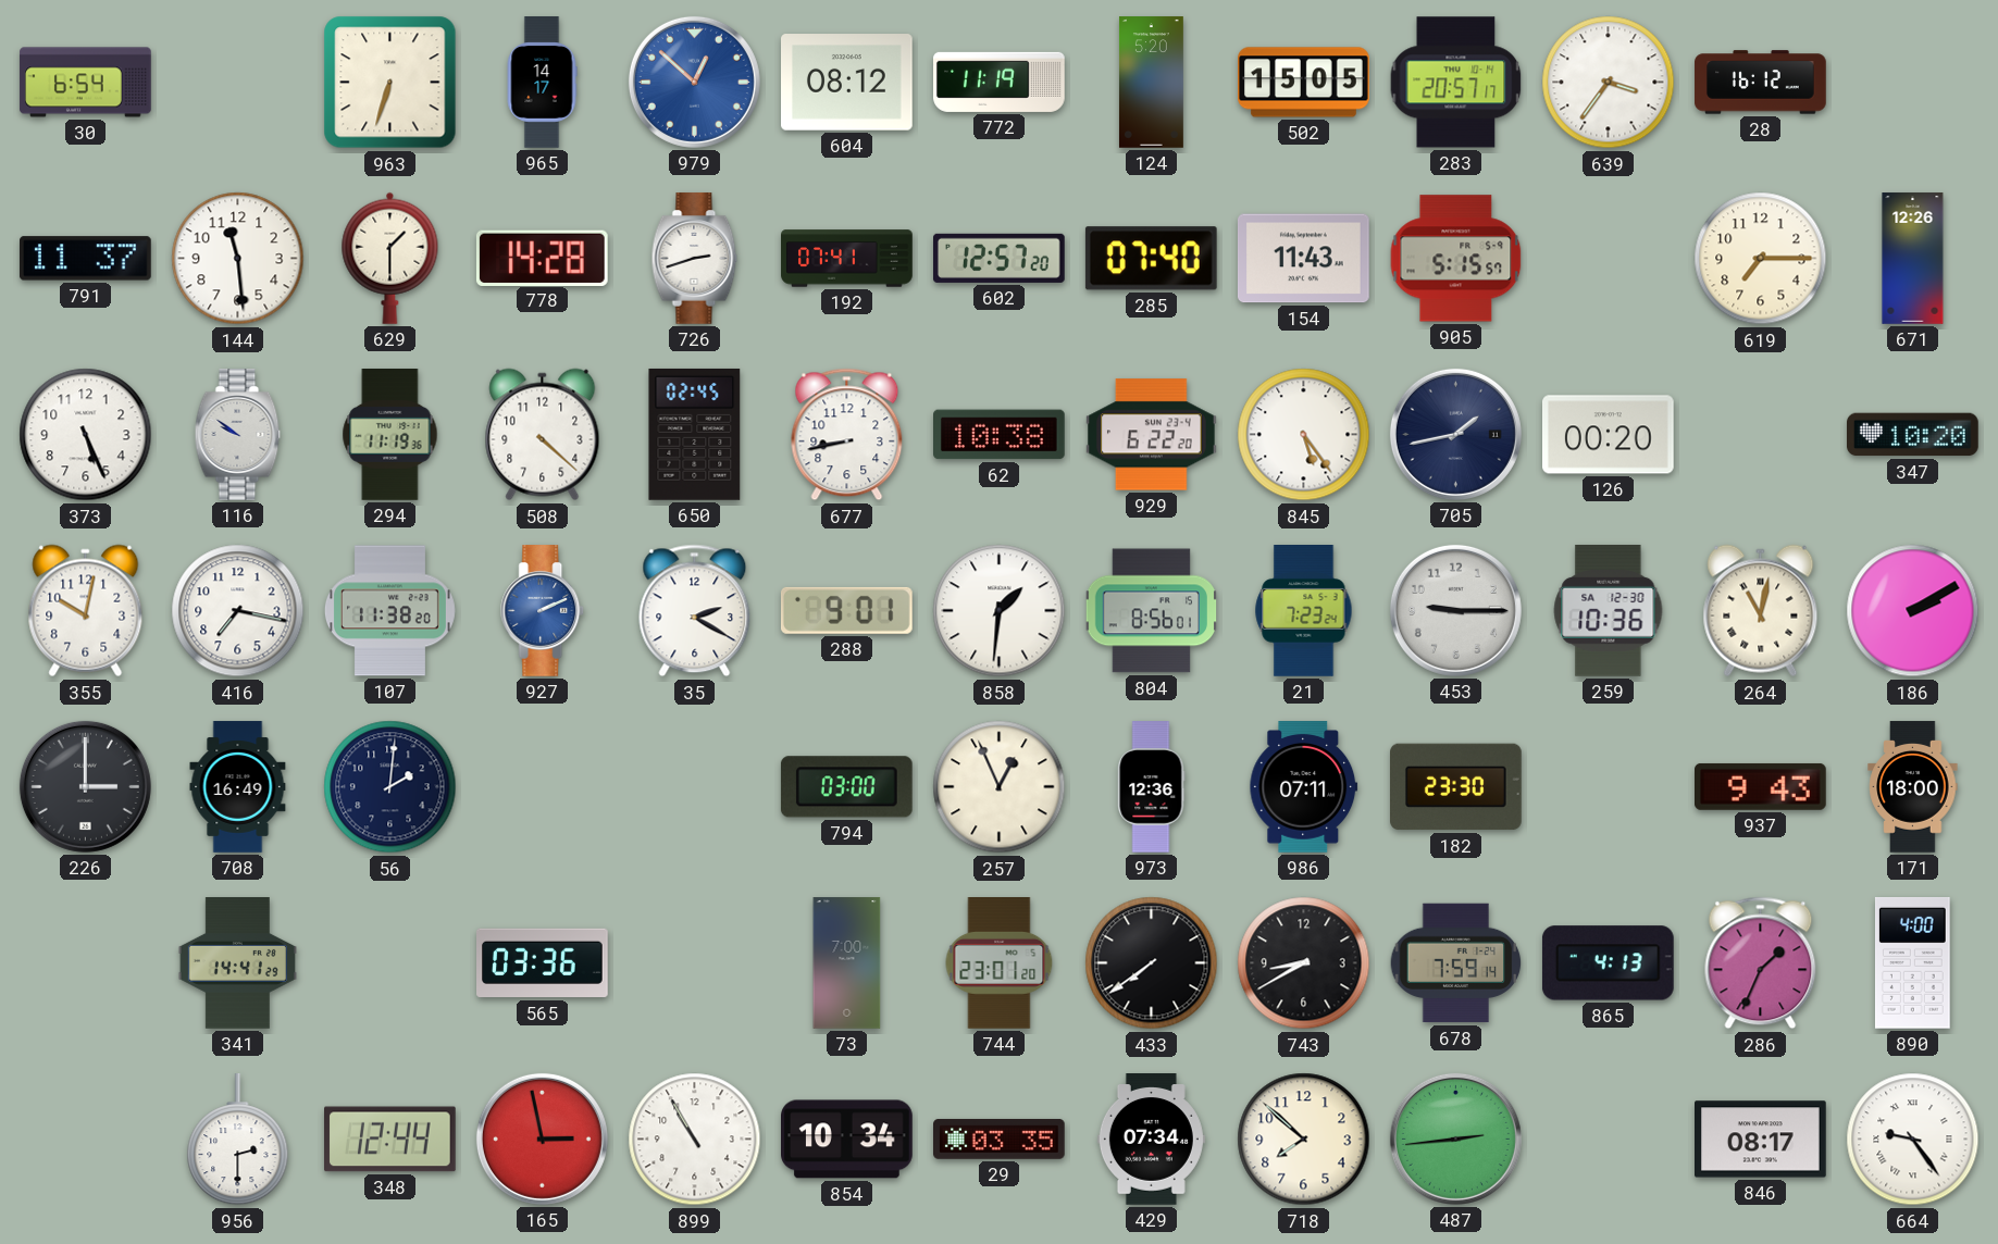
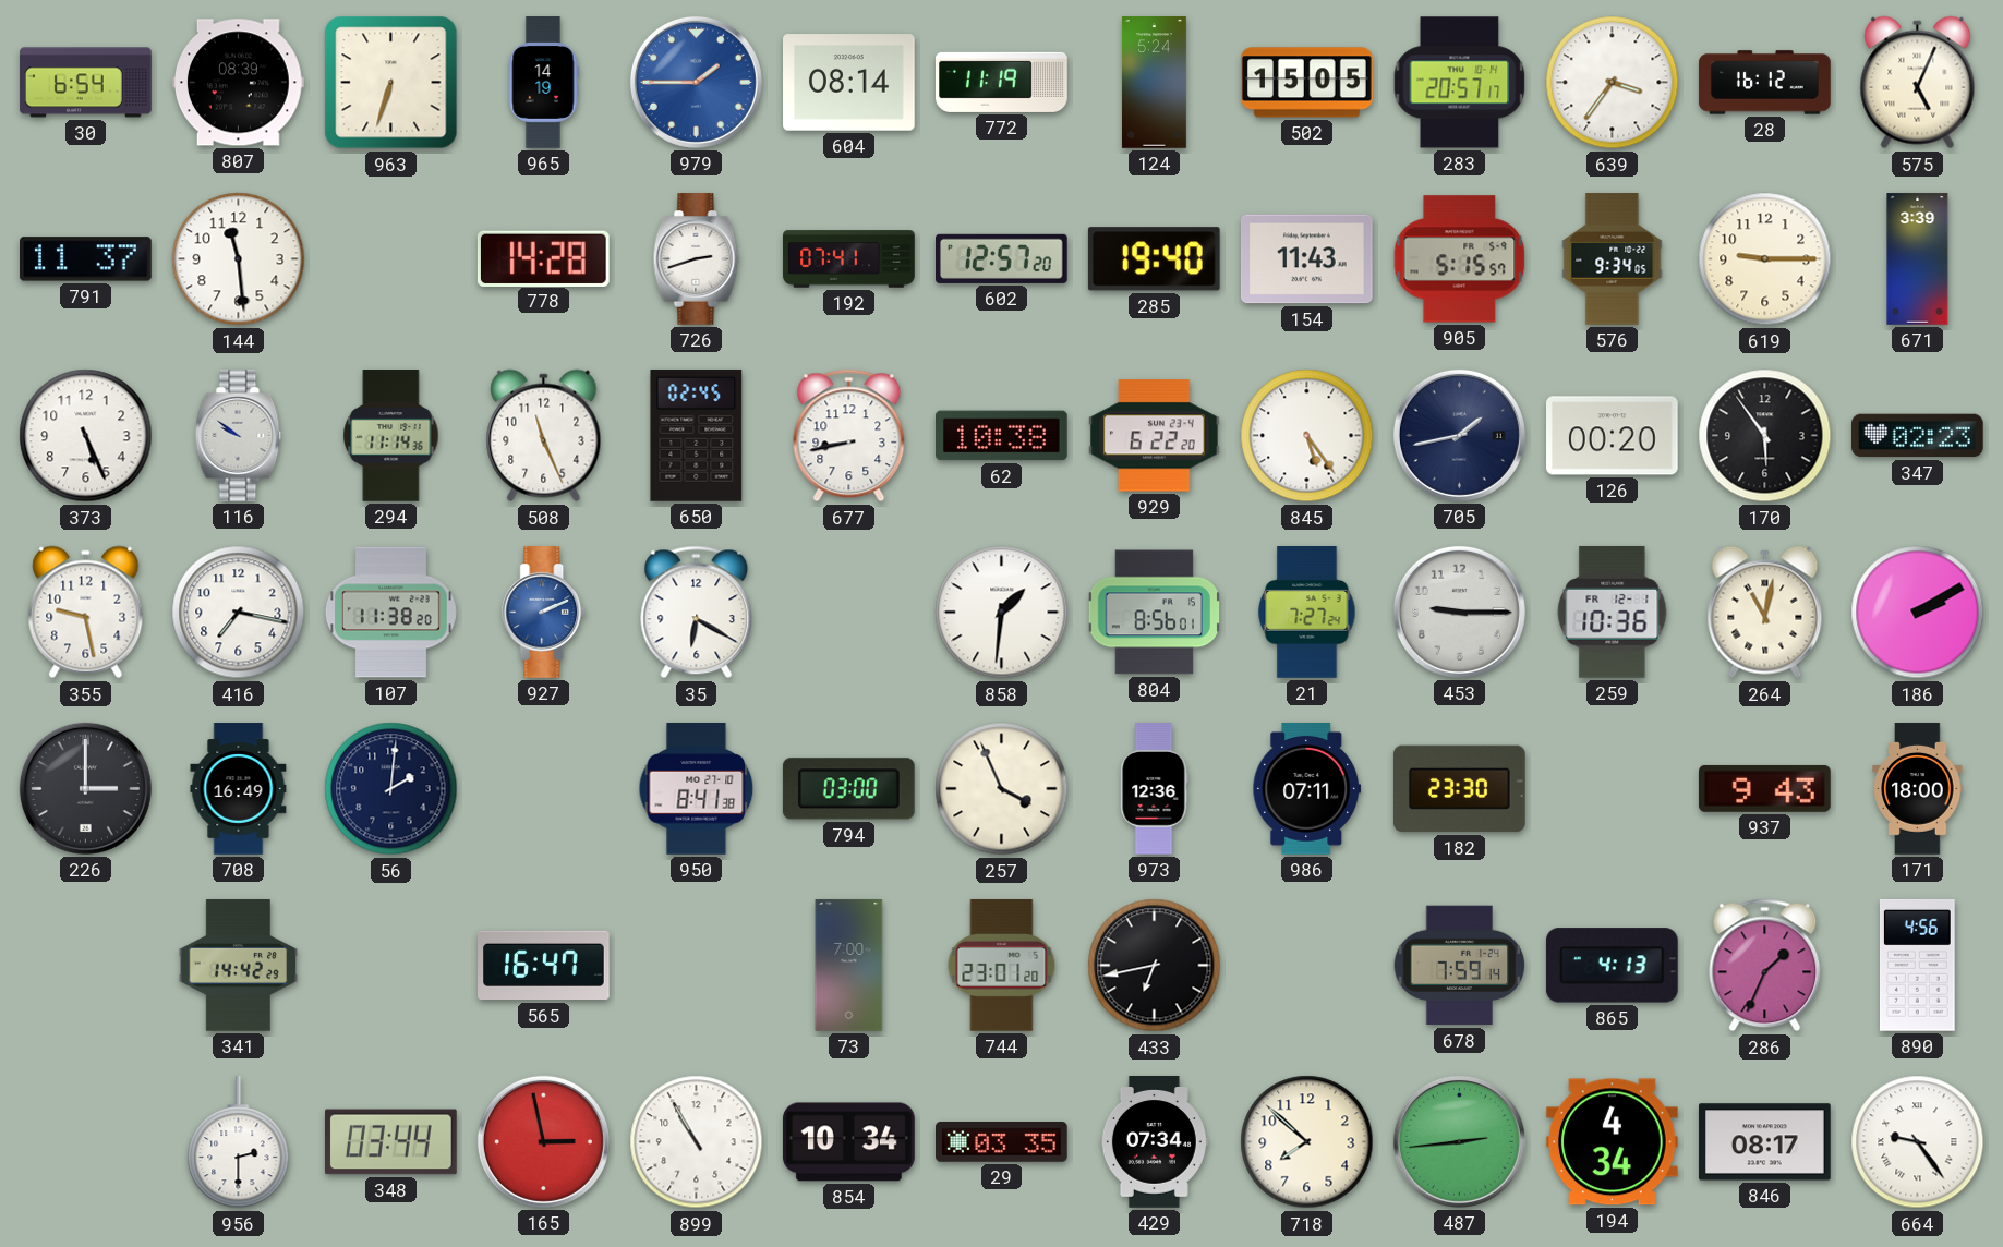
807: none -> 08:39 (239, 83)
965: 14:17 -> 14:19 (543, 83)
979: 12:52 -> 1:45 (696, 82)
604: 08:12 -> 08:14 (849, 83)
124: 5:20 -> 5:24 (1154, 83)
575: none -> 5:04 (1918, 83)
629: 1:30 -> none (390, 258)
285: 07:40 -> 19:40 (1154, 259)
576: none -> 9:34 (1613, 259)
619: 7:15 -> 9:15 (1765, 259)
671: 12:26 -> 3:39 (1918, 259)
294: 11:19 -> 11:14 (391, 436)
508: 4:22 -> 11:26 (544, 436)
170: none -> 5:54 (1765, 436)
347: 10:20 -> 02:23 (1918, 436)
355: 10:02 -> 9:28 (86, 613)
35: 2:20 -> 6:20 (697, 613)
288: 9:01 -> none (846, 610)
21: 7:23 -> 7:27 (1307, 613)
259 date: SA 12-30 -> FR 12-1 (1613, 612)
950: none -> 8:41 (697, 789)
257: 12:56 -> 3:56 (1002, 789)
341: 14:41 -> 14:42 (238, 966)
565: 03:36 -> 16:47 (544, 966)
433: 7:39 -> 6:43 (1155, 966)
743: 8:40 -> none (1304, 963)
890: 4:00 -> 4:56 (1917, 965)
348: 12:44 -> 03:44 (391, 1142)
194: none -> 4:34 (1612, 1142)
